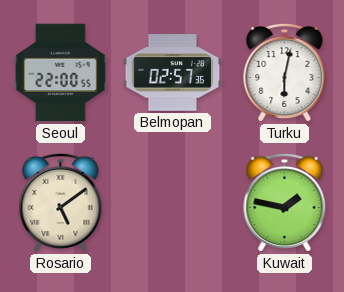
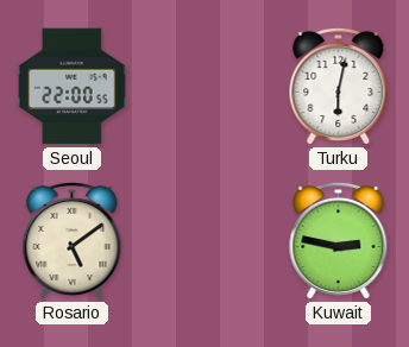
Belmopan: 02:57 -> none (173, 73)
Kuwait: 1:47 -> 2:47 (339, 240)
